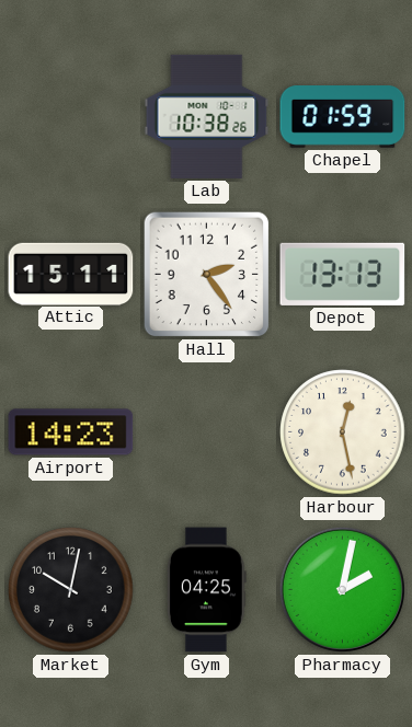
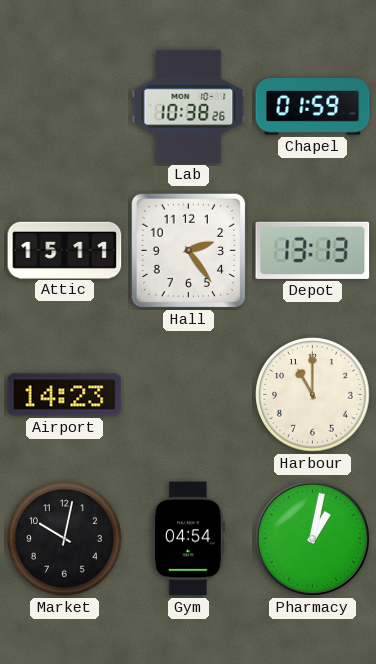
Harbour: 12:28 -> 11:00 (313, 395)
Gym: 04:25 -> 04:54 (188, 539)
Pharmacy: 2:02 -> 1:02 (312, 538)
